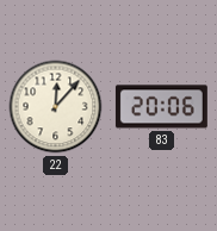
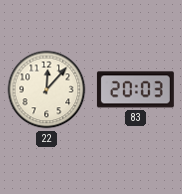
83: 20:06 -> 20:03 (135, 90)
